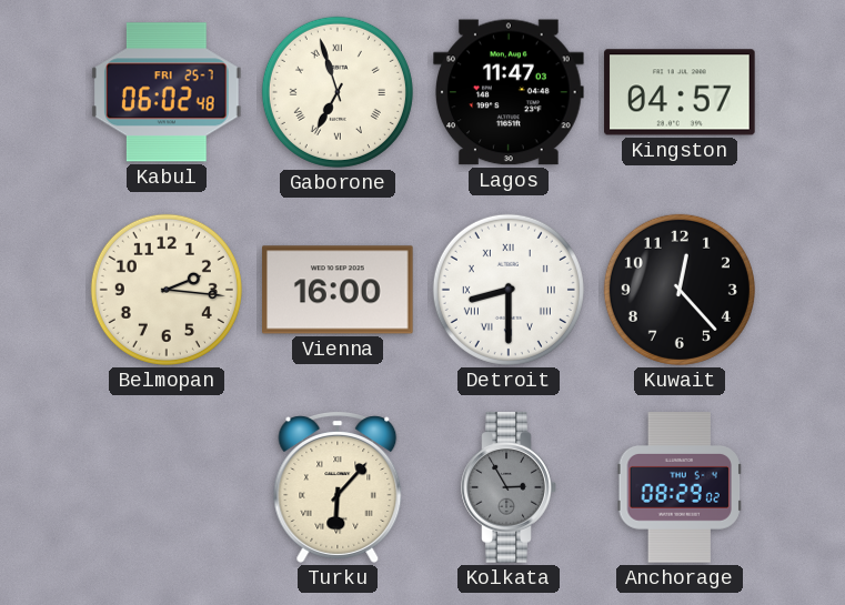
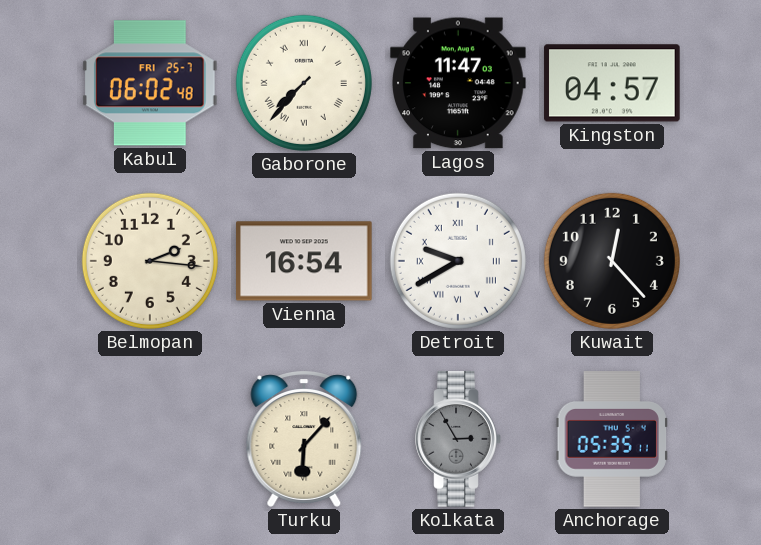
Gaborone: 6:57 -> 7:37 (304, 83)
Vienna: 16:00 -> 16:54 (304, 261)
Detroit: 8:30 -> 9:40 (458, 261)
Anchorage: 08:29 -> 05:35 (611, 439)
